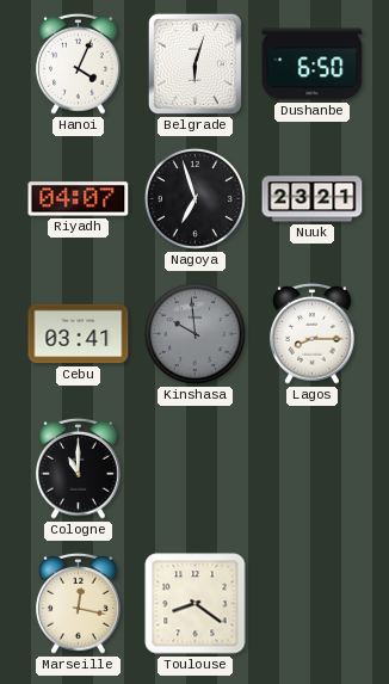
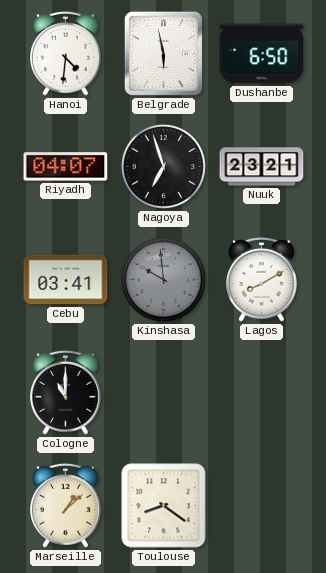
Hanoi: 4:04 -> 4:31 (66, 53)
Belgrade: 6:03 -> 5:58 (163, 53)
Lagos: 8:15 -> 8:10 (262, 279)
Marseille: 12:17 -> 1:08 (66, 505)
